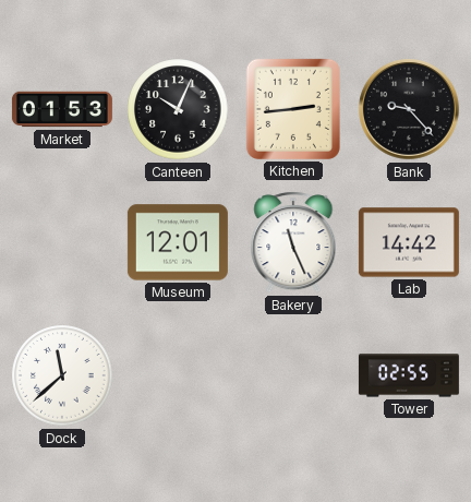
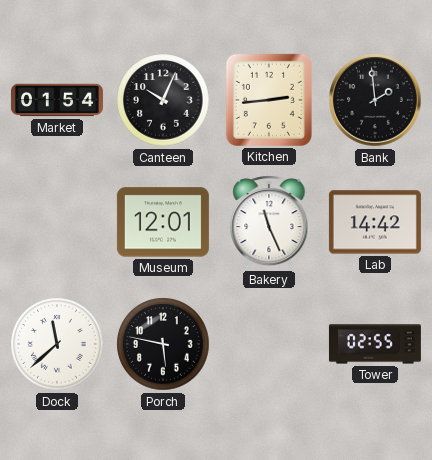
Market: 01:53 -> 01:54 (57, 100)
Bank: 9:23 -> 1:59 (375, 100)
Porch: none -> 5:47 (163, 344)
